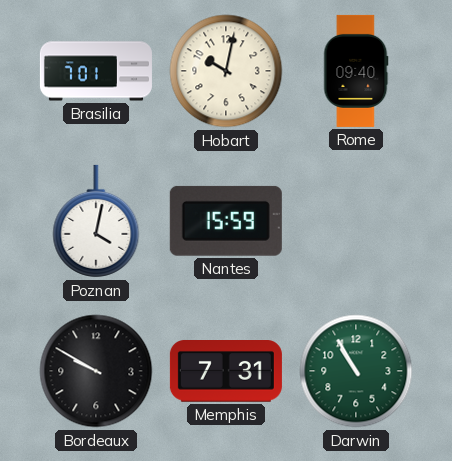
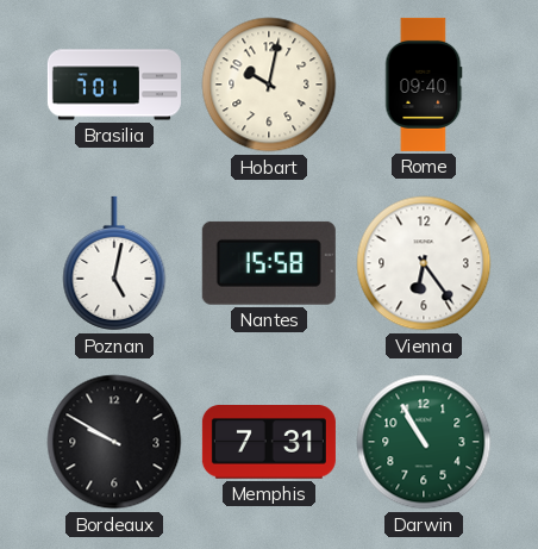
Poznan: 4:02 -> 5:02 (114, 263)
Nantes: 15:59 -> 15:58 (269, 263)
Vienna: none -> 6:24 (424, 263)
